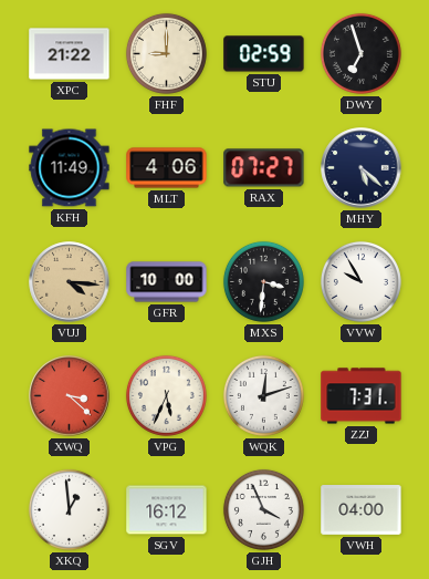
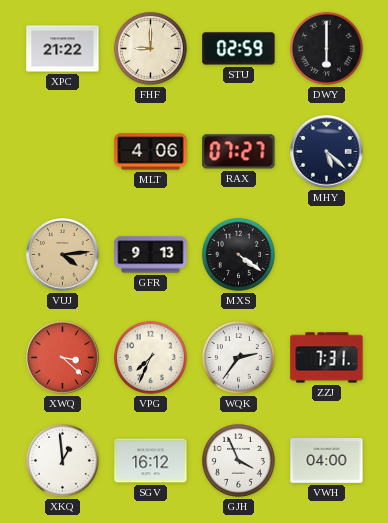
DWY: 6:57 -> 6:00 (326, 48)
KFH: 11:49 -> none (70, 168)
VUJ: 4:16 -> 4:14 (63, 255)
GFR: 10:00 -> 9:13 (151, 255)
MXS: 3:31 -> 4:21 (238, 254)
VVW: 9:55 -> none (360, 281)
VPG: 5:34 -> 7:34 (150, 357)
WQK: 12:12 -> 2:36 (238, 357)
